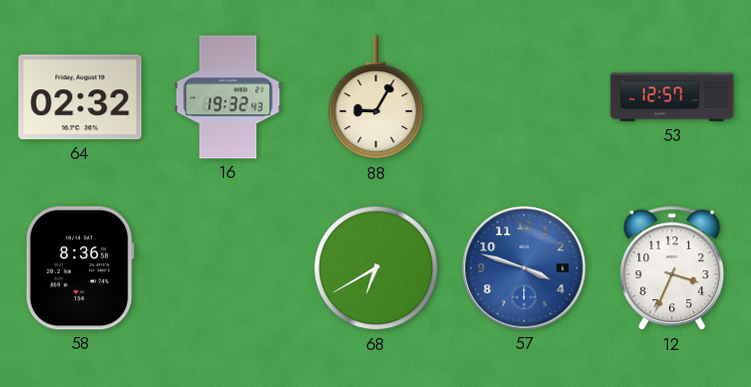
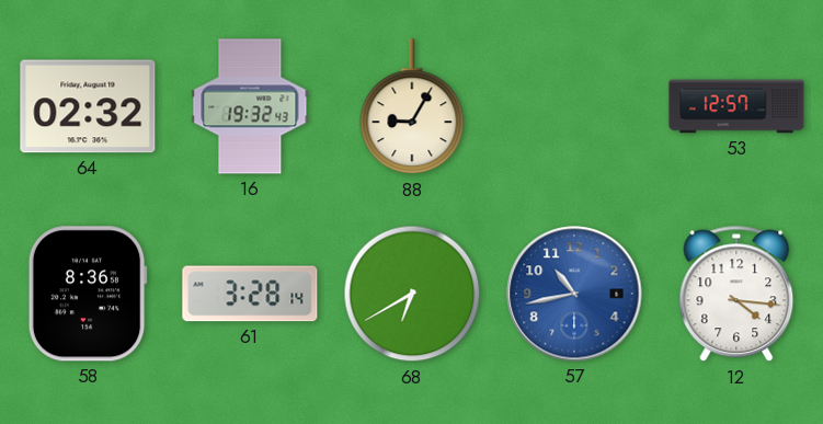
61: none -> 3:28 (250, 294)
57: 3:48 -> 10:43 (574, 294)
12: 3:34 -> 4:16 (736, 294)
